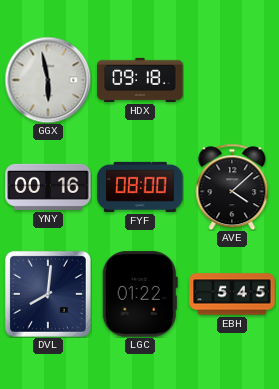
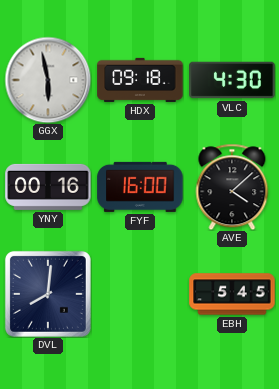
VLC: none -> 4:30 (232, 80)
FYF: 08:00 -> 16:00 (140, 187)
LGC: 01:22 -> none (140, 294)
